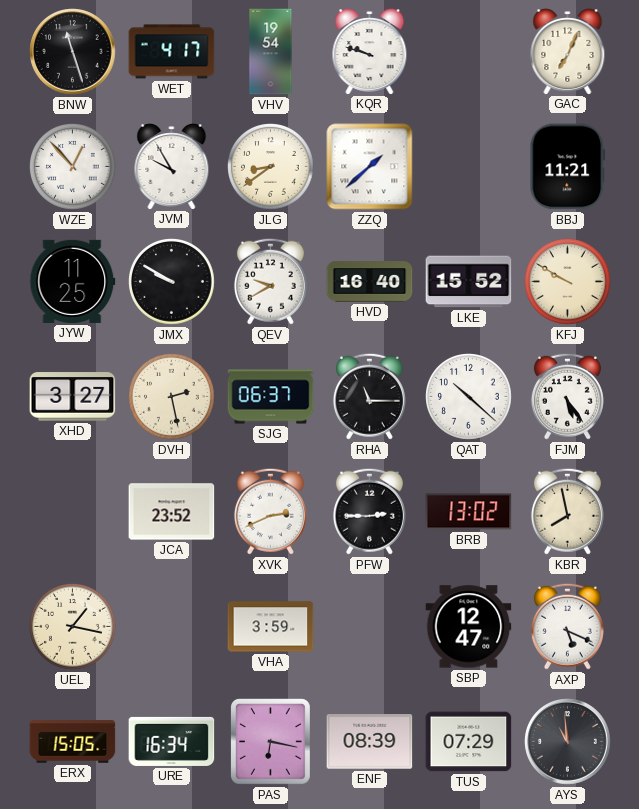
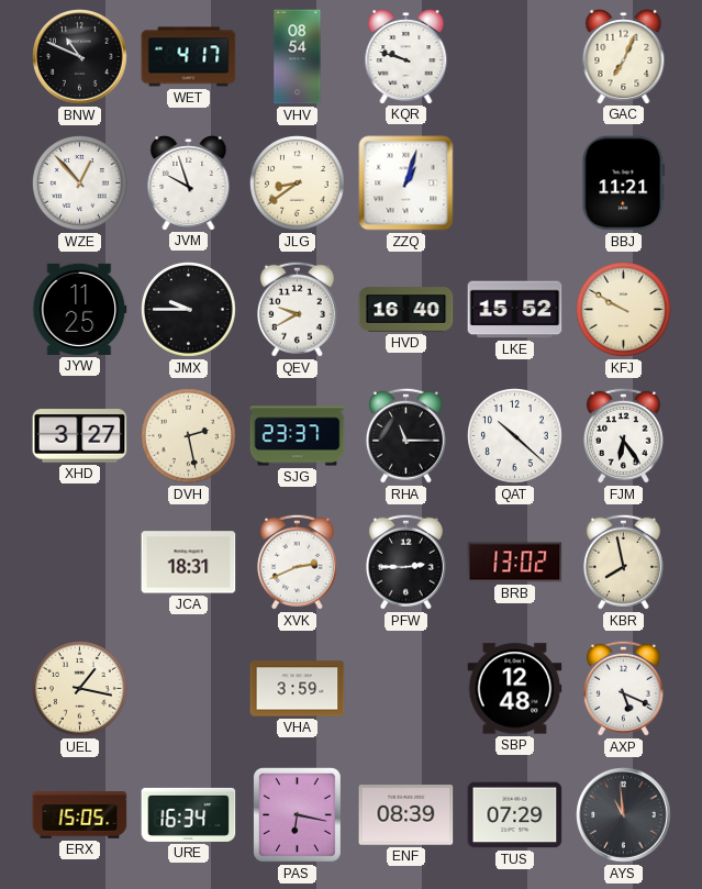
BNW: 11:27 -> 10:49 (80, 57)
VHV: 19:54 -> 08:54 (298, 57)
JVM: 9:55 -> 9:57 (189, 184)
ZZQ: 1:38 -> 1:03 (406, 184)
JMX: 9:50 -> 9:45 (189, 310)
SJG: 06:37 -> 23:37 (298, 436)
FJM: 5:24 -> 6:24 (623, 435)
JCA: 23:52 -> 18:31 (189, 563)
SBP: 12:47 -> 12:48 (515, 689)
